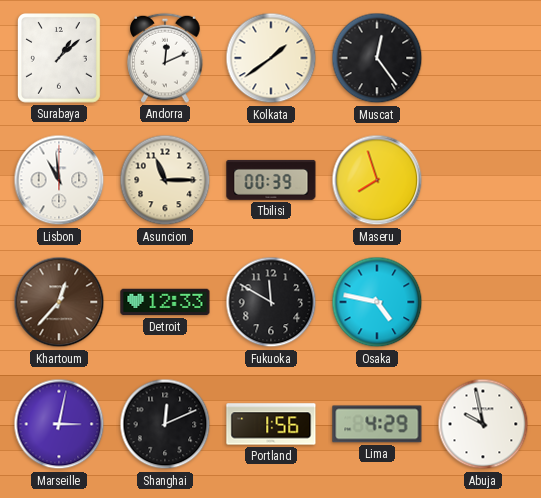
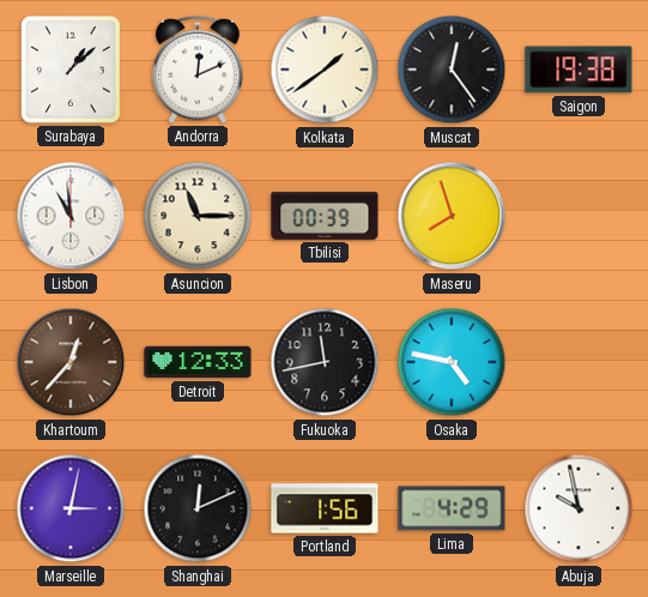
Saigon: none -> 19:38 (579, 70)
Fukuoka: 11:50 -> 11:43 (325, 362)
